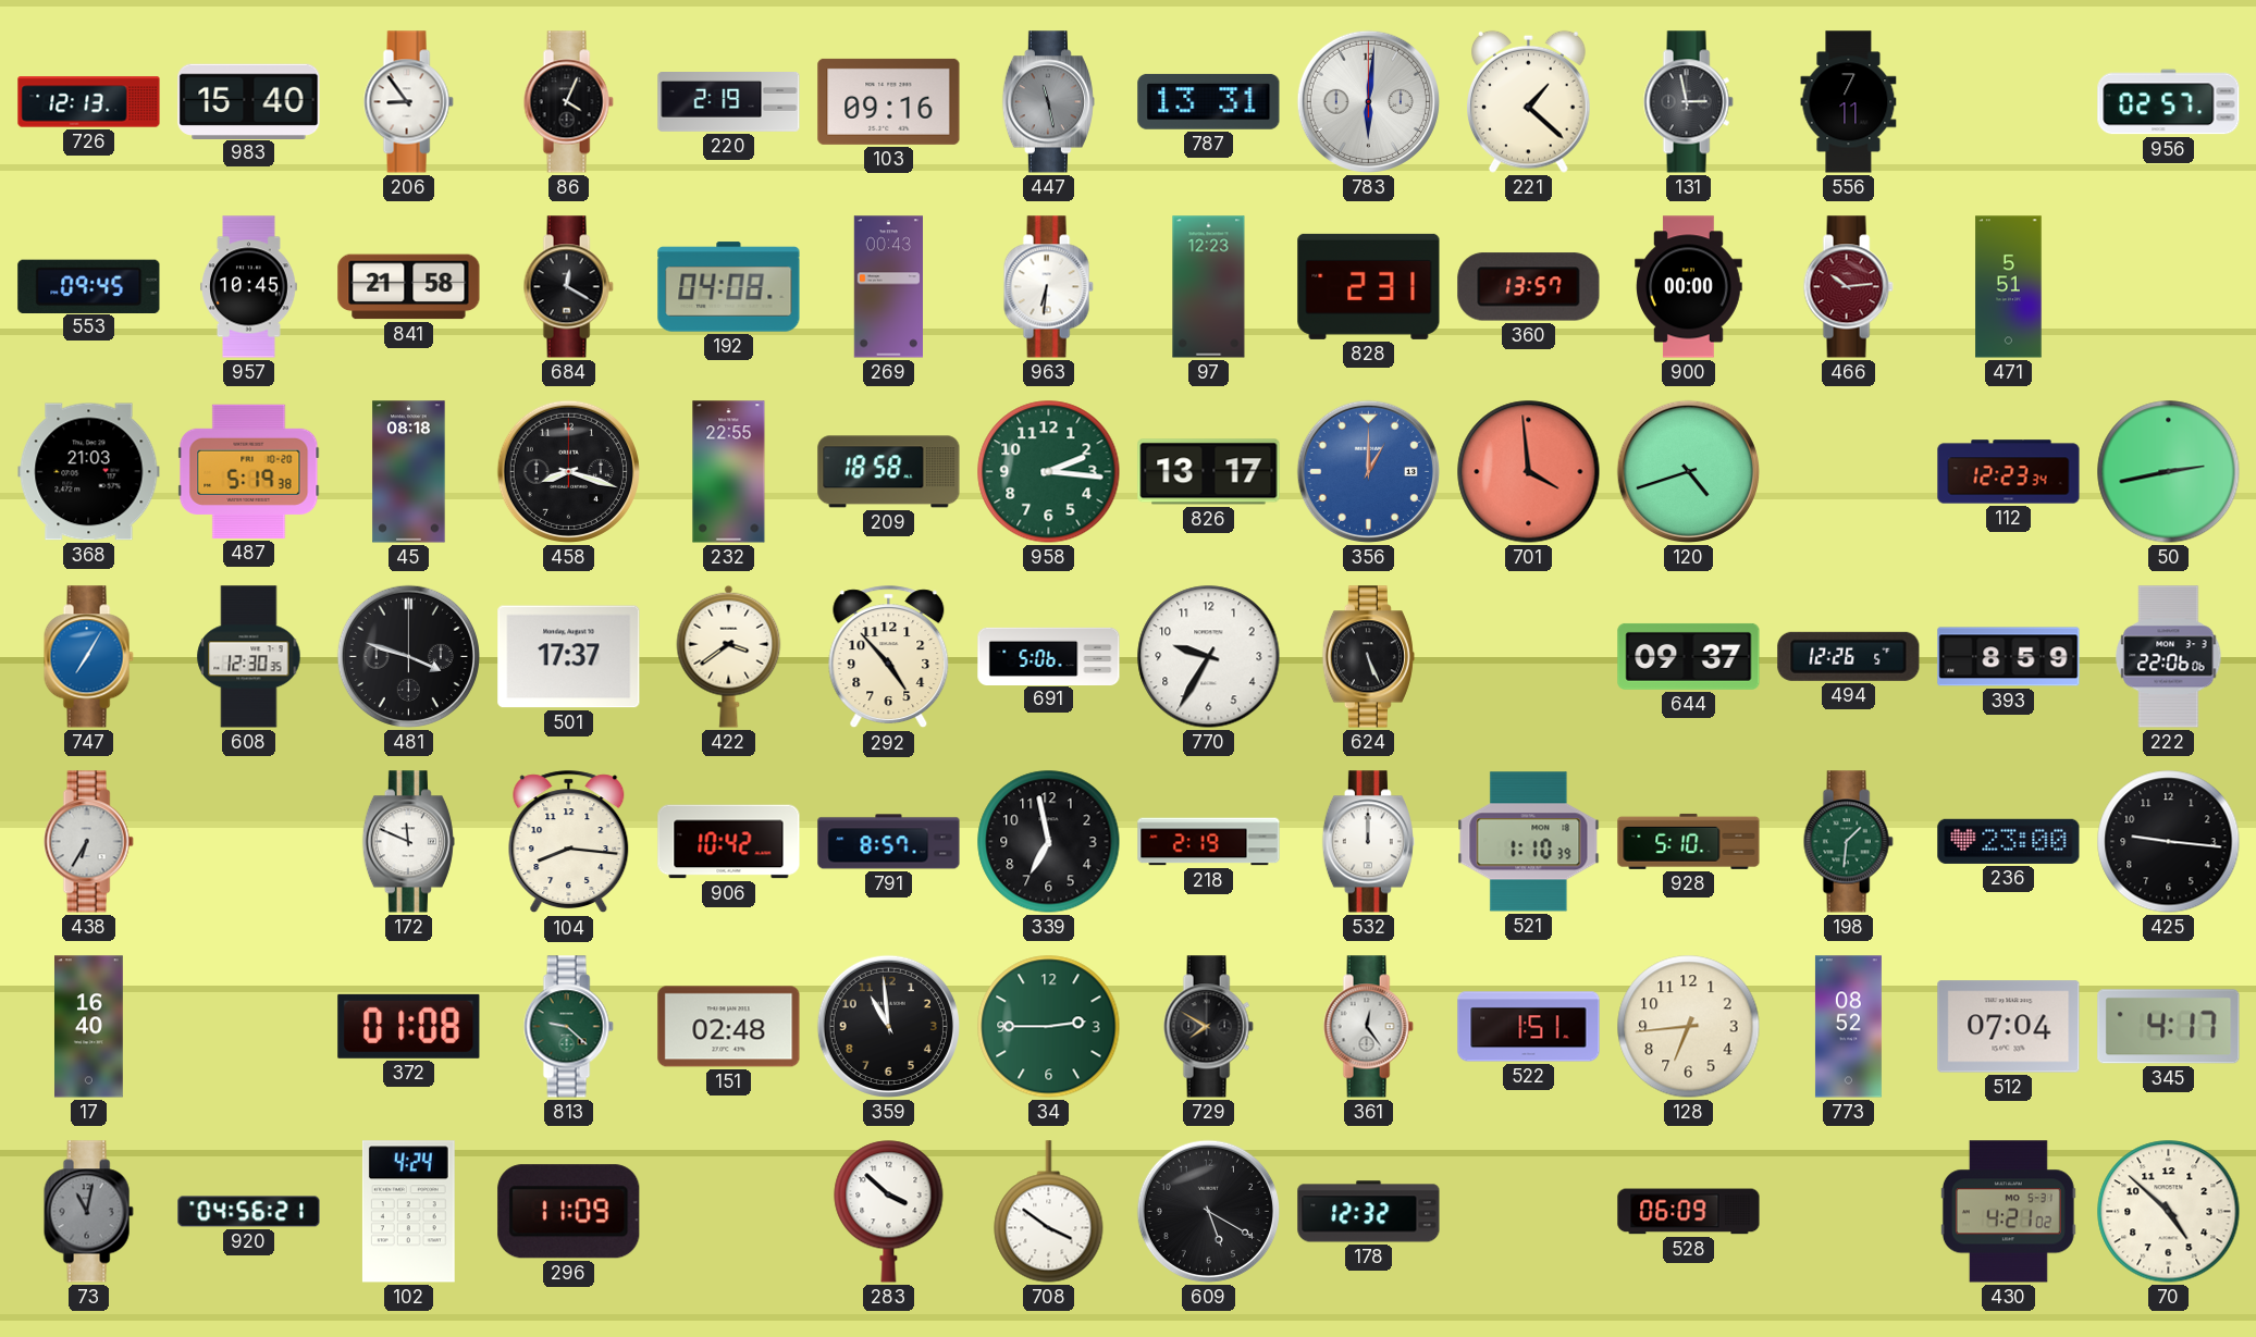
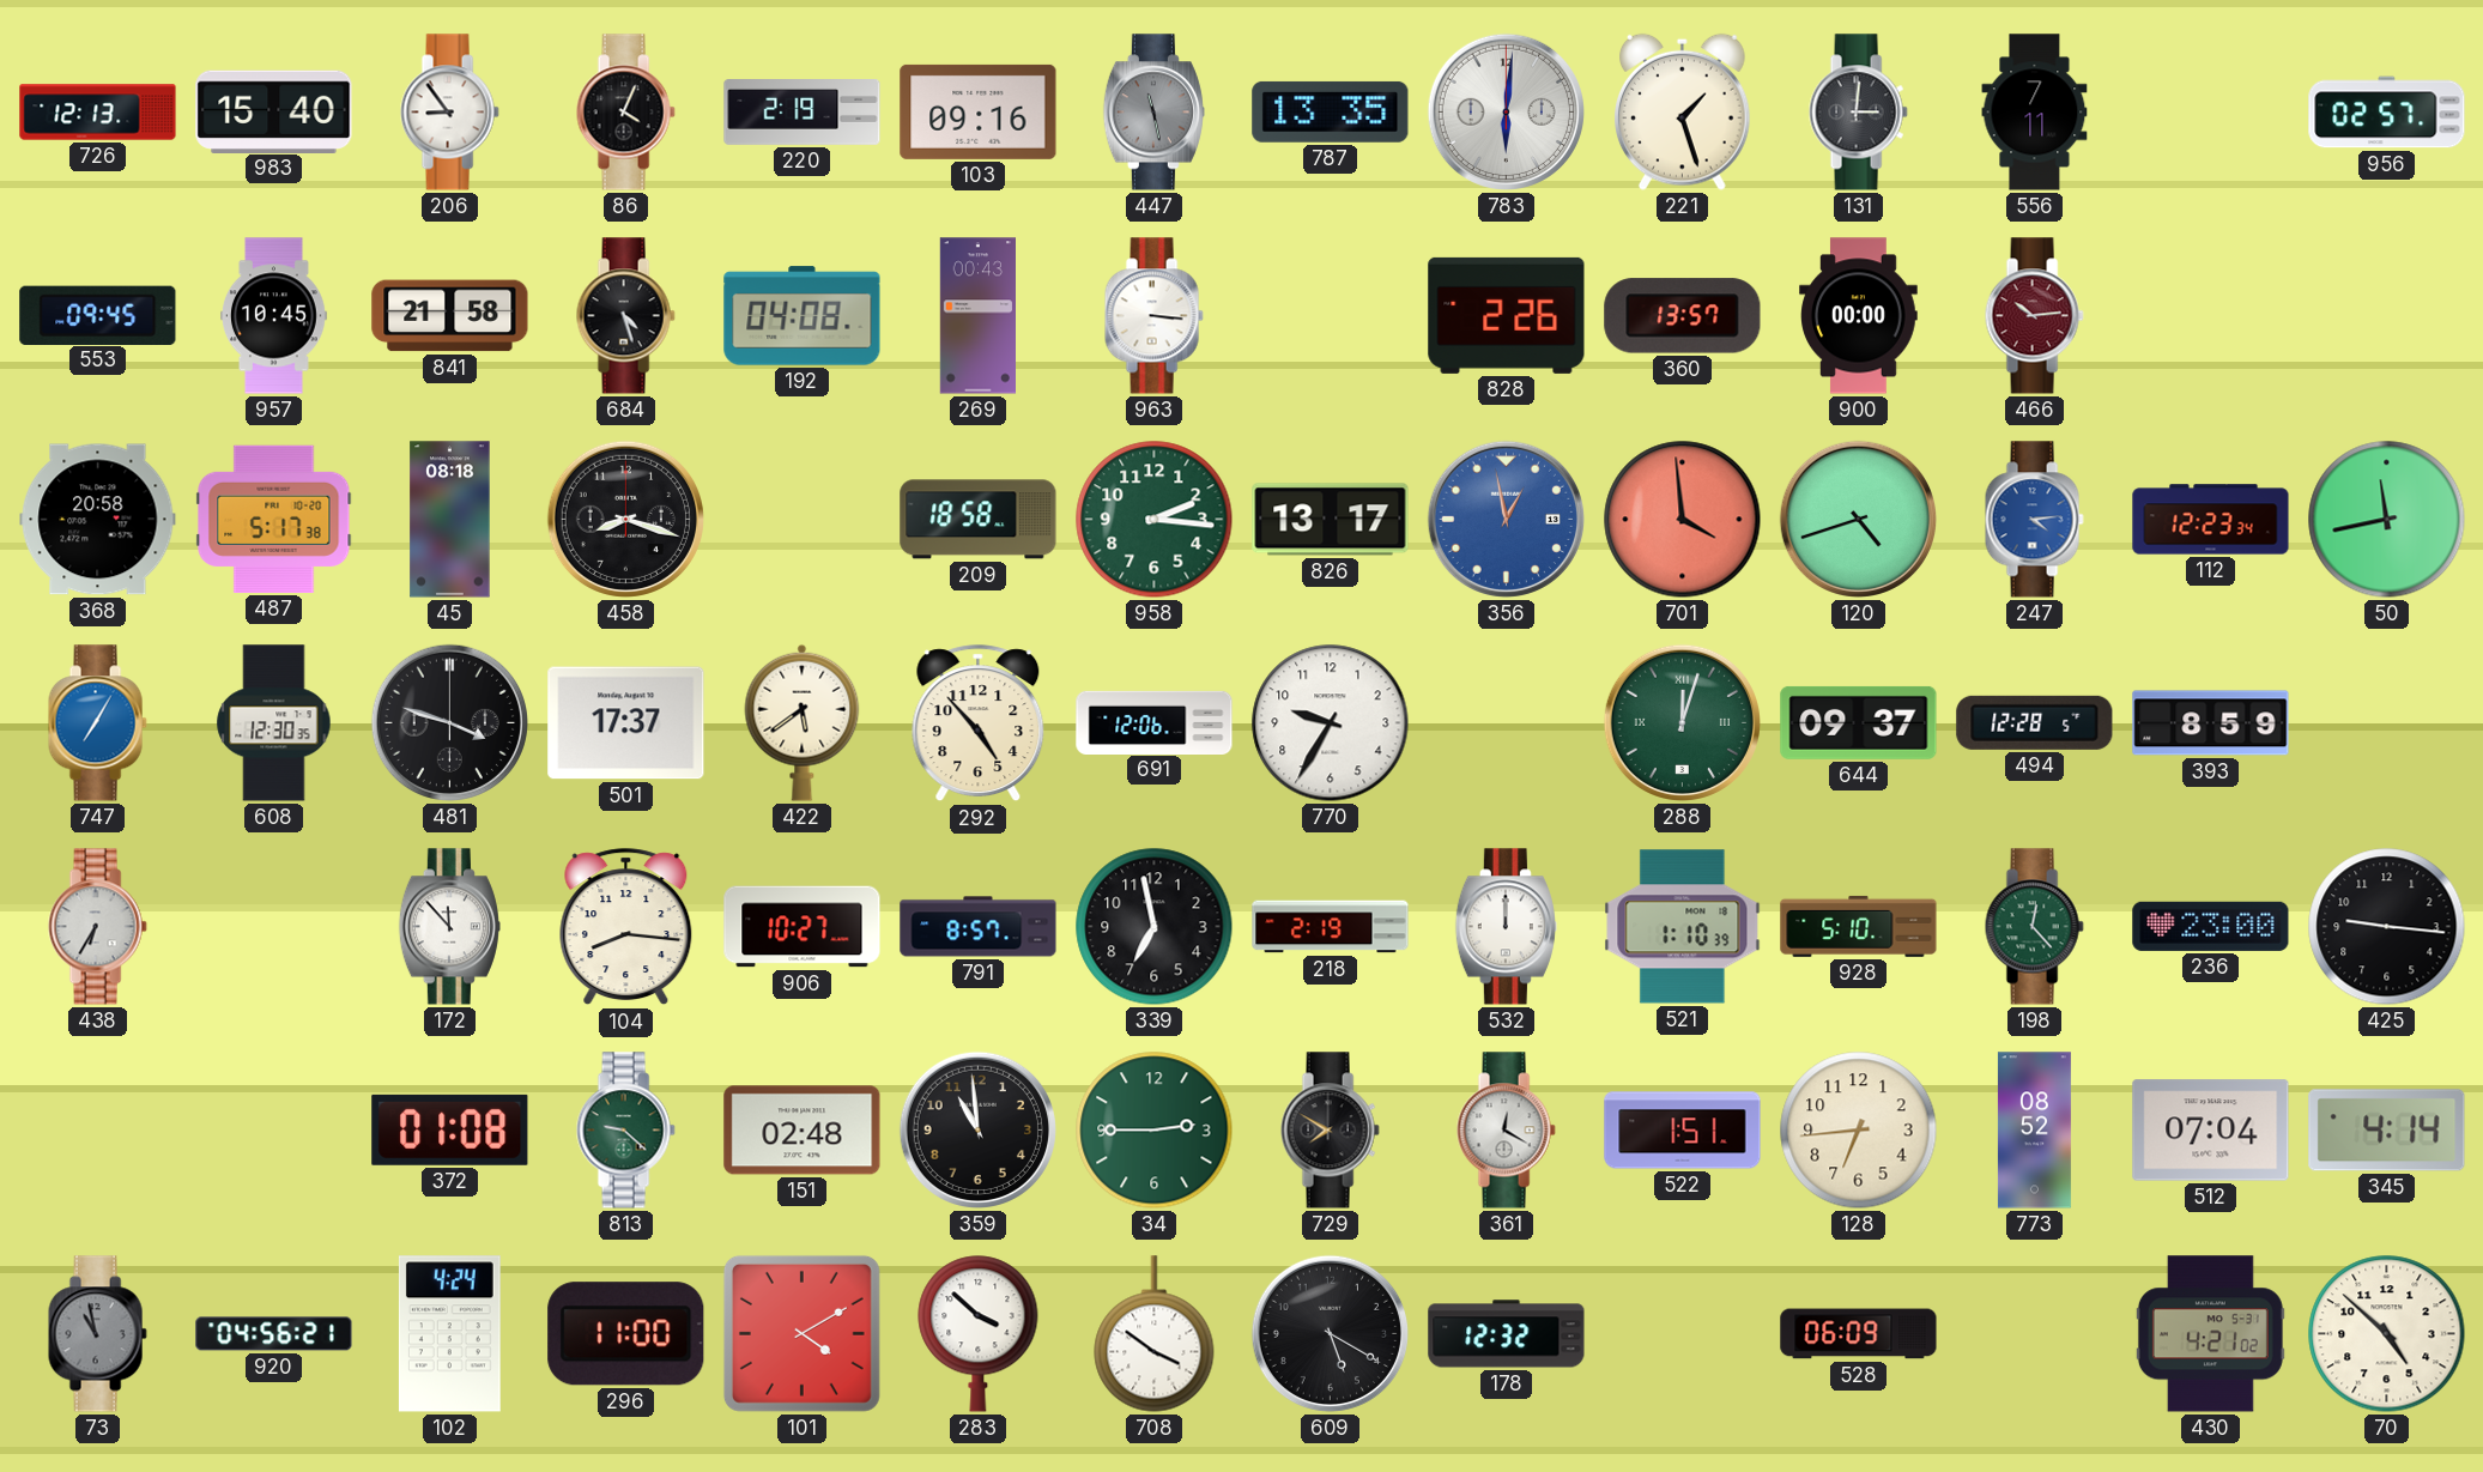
787: 13:31 -> 13:35 (1331, 111)
221: 1:22 -> 1:27 (1683, 111)
131: 2:58 -> 3:01 (1858, 113)
684: 12:20 -> 4:27 (625, 316)
963: 6:31 -> 3:16 (1153, 316)
97: 12:23 -> none (1209, 287)
828: 2:31 -> 2:26 (1507, 315)
471: 5:51 -> none (2009, 287)
368: 21:03 -> 20:58 (98, 520)
487: 5:19 -> 5:17 (274, 519)
232: 22:55 -> none (729, 472)
356: 1:00 -> 12:58 (1506, 519)
247: none -> 4:14 (2034, 520)
50: 2:43 -> 11:43 (2387, 520)
422: 3:39 -> 5:39 (803, 722)
691: 5:06 -> 12:06 (1155, 722)
624: 5:26 -> none (1368, 657)
288: none -> 12:03 (1682, 722)
494: 12:26 -> 12:28 (2035, 722)
222: 22:06 -> none (2169, 657)
172: 11:49 -> 11:53 (449, 927)
906: 10:42 -> 10:27 (803, 927)
198: 1:31 -> 12:23 (2034, 927)
17: 16:40 -> none (89, 1027)
361: 12:24 -> 12:20 (1506, 1131)
345: 4:17 -> 4:14 (2387, 1131)
73: 11:02 -> 10:58 (97, 1334)
296: 11:09 -> 11:00 (626, 1334)
101: none -> 4:10 (801, 1333)
